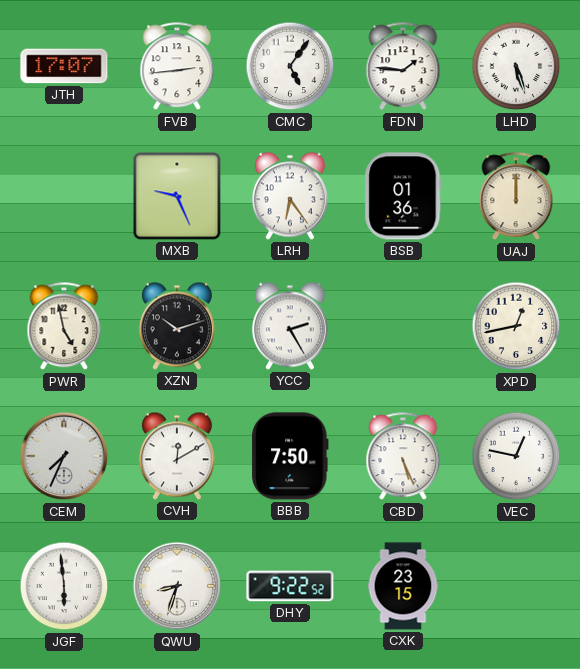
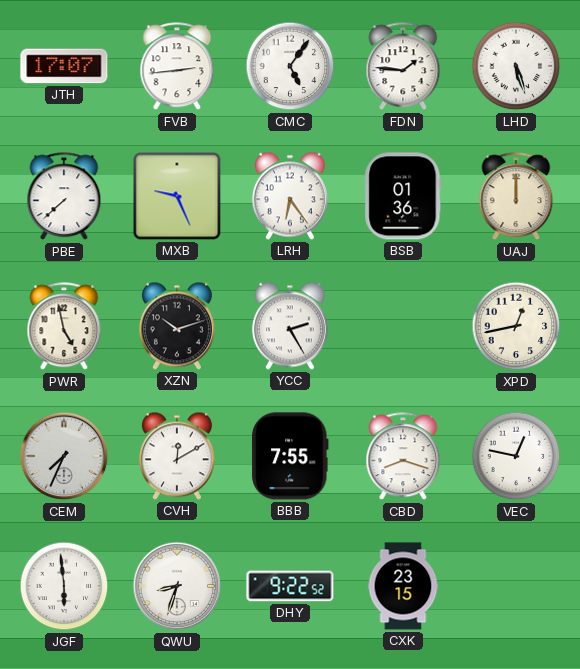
PBE: none -> 7:38 (64, 197)
BBB: 7:50 -> 7:55 (291, 456)
CBD: 5:26 -> 8:18 (403, 457)
